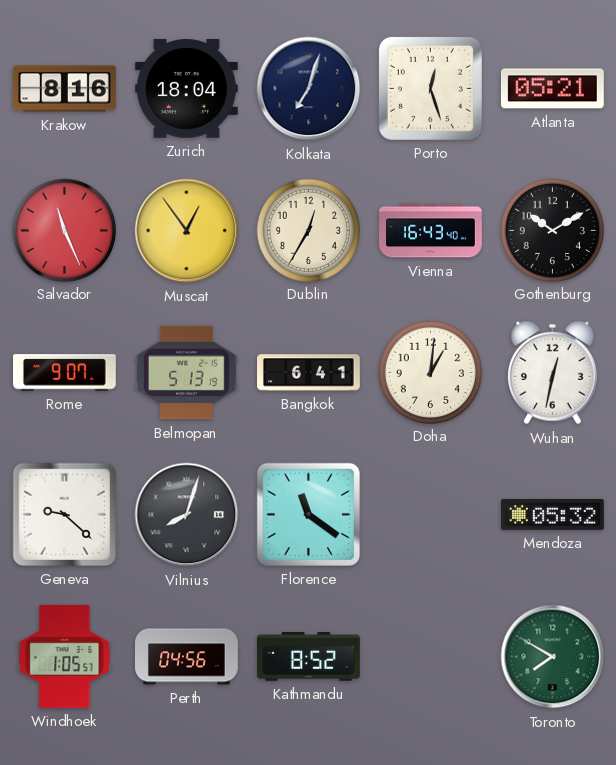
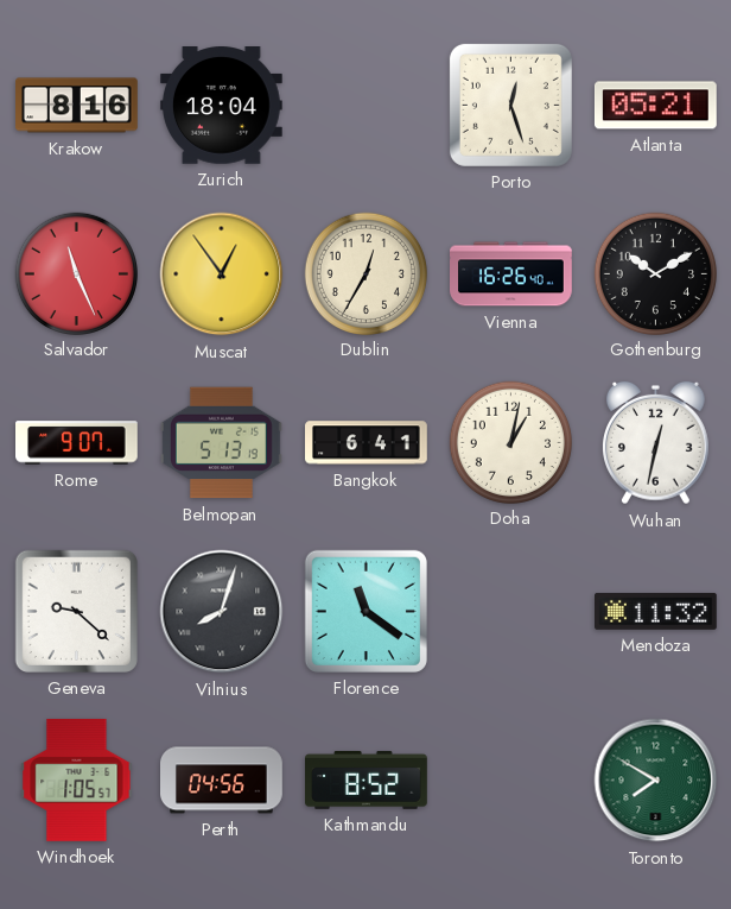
Kolkata: 7:03 -> none (309, 89)
Vienna: 16:43 -> 16:26 (511, 274)
Doha: 1:01 -> 1:02 (510, 442)
Mendoza: 05:32 -> 11:32 (656, 612)
